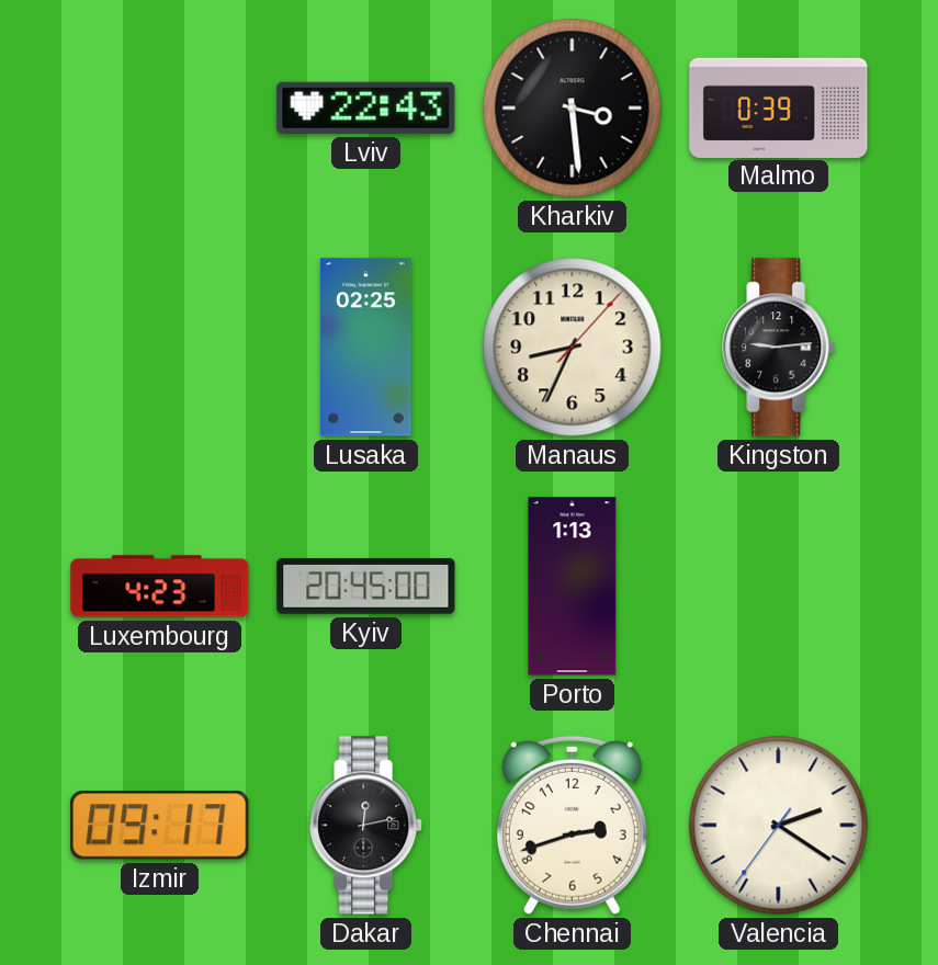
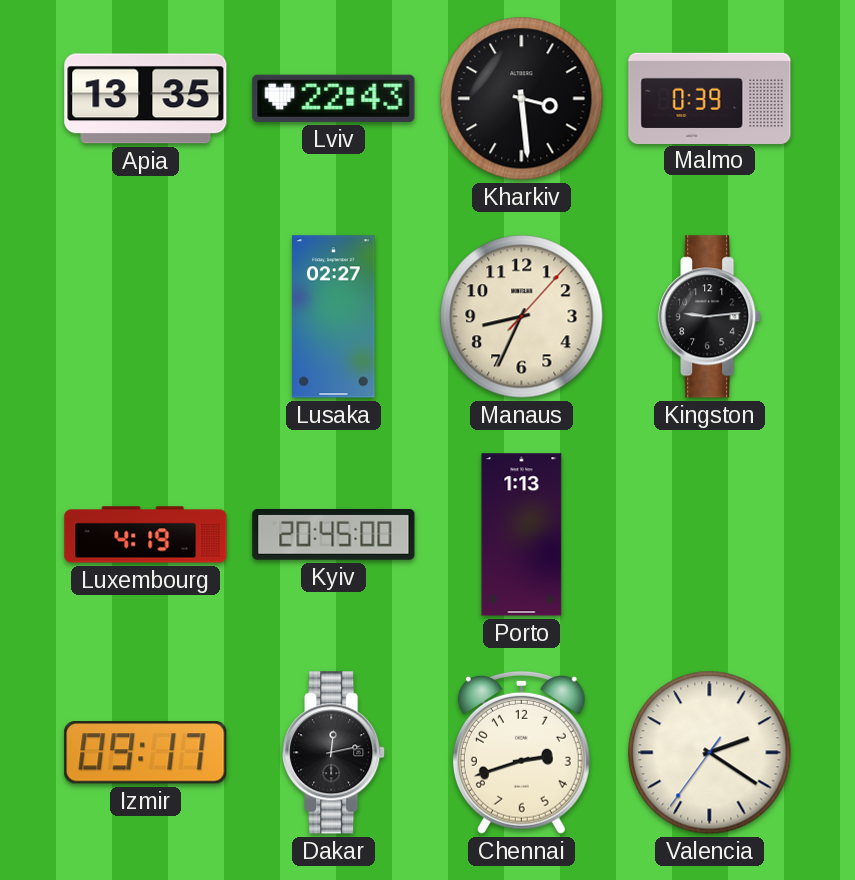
Apia: none -> 13:35 (146, 99)
Lusaka: 02:25 -> 02:27 (334, 317)
Luxembourg: 4:23 -> 4:19 (146, 535)
